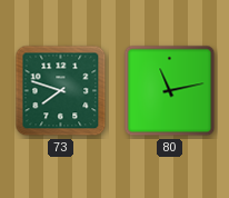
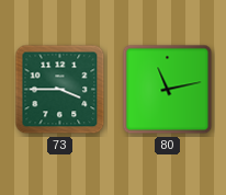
73: 7:48 -> 3:45 (60, 90)
